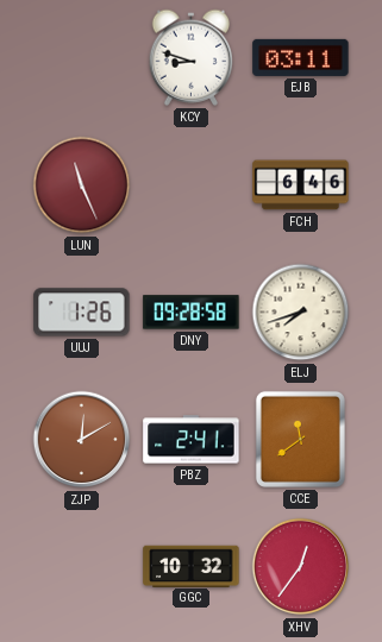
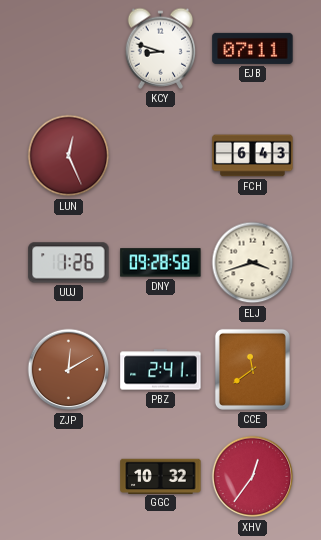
EJB: 03:11 -> 07:11 (253, 48)
LUN: 11:26 -> 12:26 (69, 156)
FCH: 6:46 -> 6:43 (253, 156)
ELJ: 7:42 -> 3:42 (253, 263)
